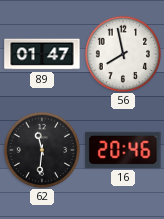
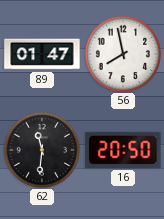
16: 20:46 -> 20:50 (123, 150)
